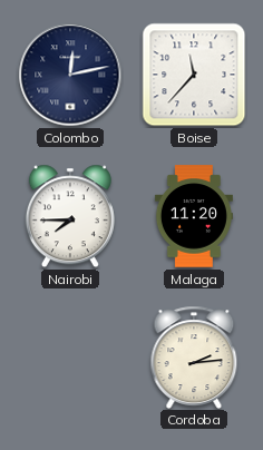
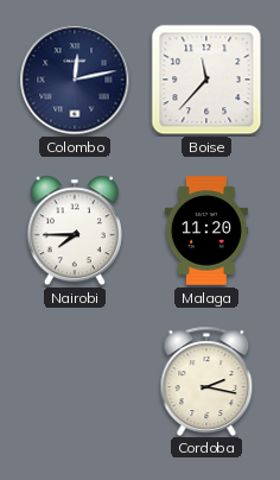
Cordoba: 2:14 -> 2:17 (206, 380)
